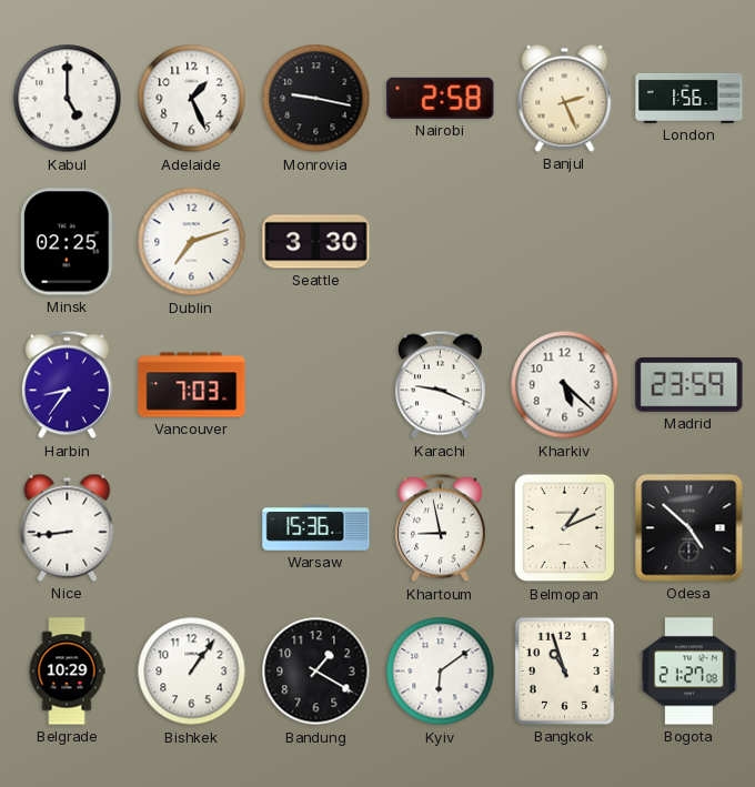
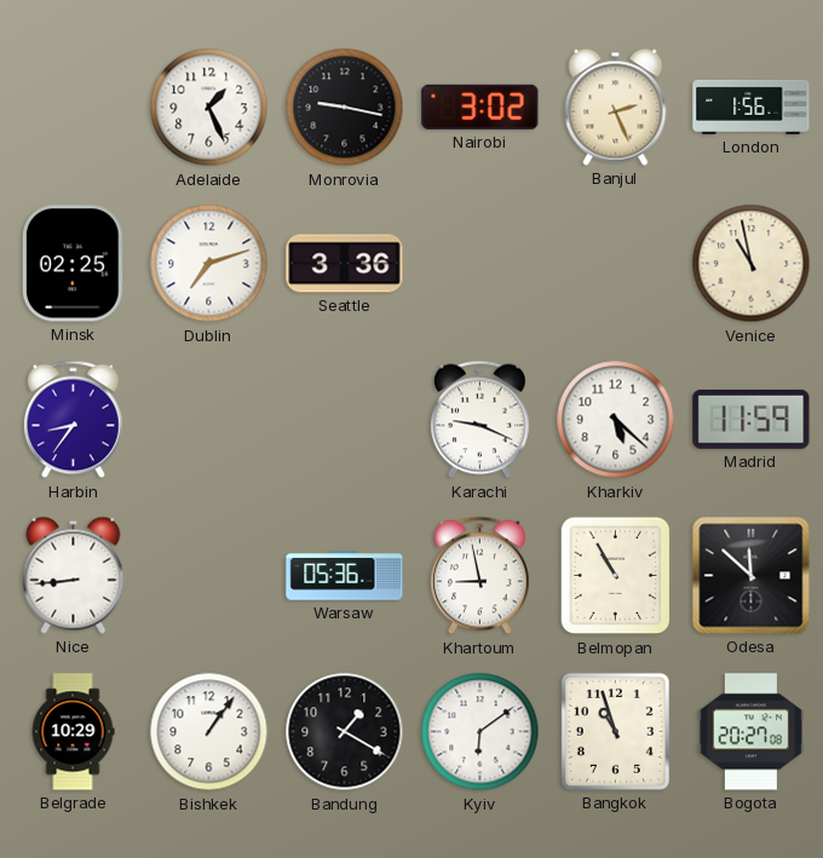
Kabul: 5:00 -> none (68, 99)
Nairobi: 2:58 -> 3:02 (480, 106)
Seattle: 3:30 -> 3:36 (345, 264)
Venice: none -> 10:58 (752, 264)
Vancouver: 7:03 -> none (192, 385)
Madrid: 23:59 -> 11:59 (752, 419)
Warsaw: 15:36 -> 05:36 (345, 576)
Belmopan: 1:11 -> 10:55 (616, 576)
Odesa: 4:52 -> 11:52 (752, 576)
Bogota: 21:27 -> 20:27 (750, 732)
